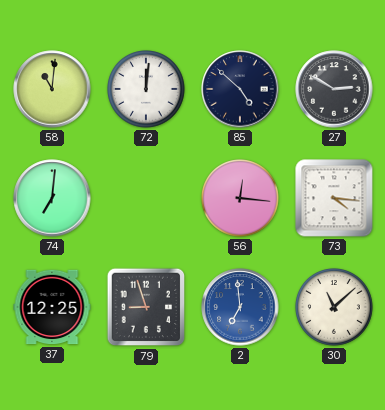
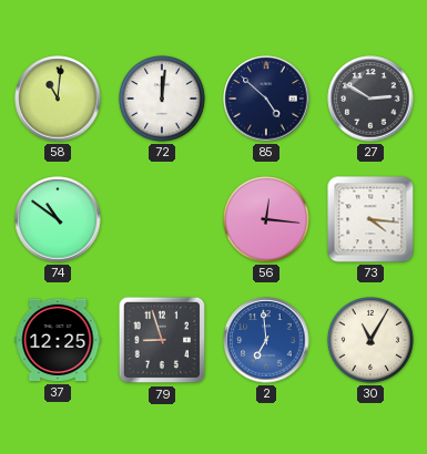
74: 7:01 -> 10:51 (58, 219)
30: 11:08 -> 11:05 (372, 341)
